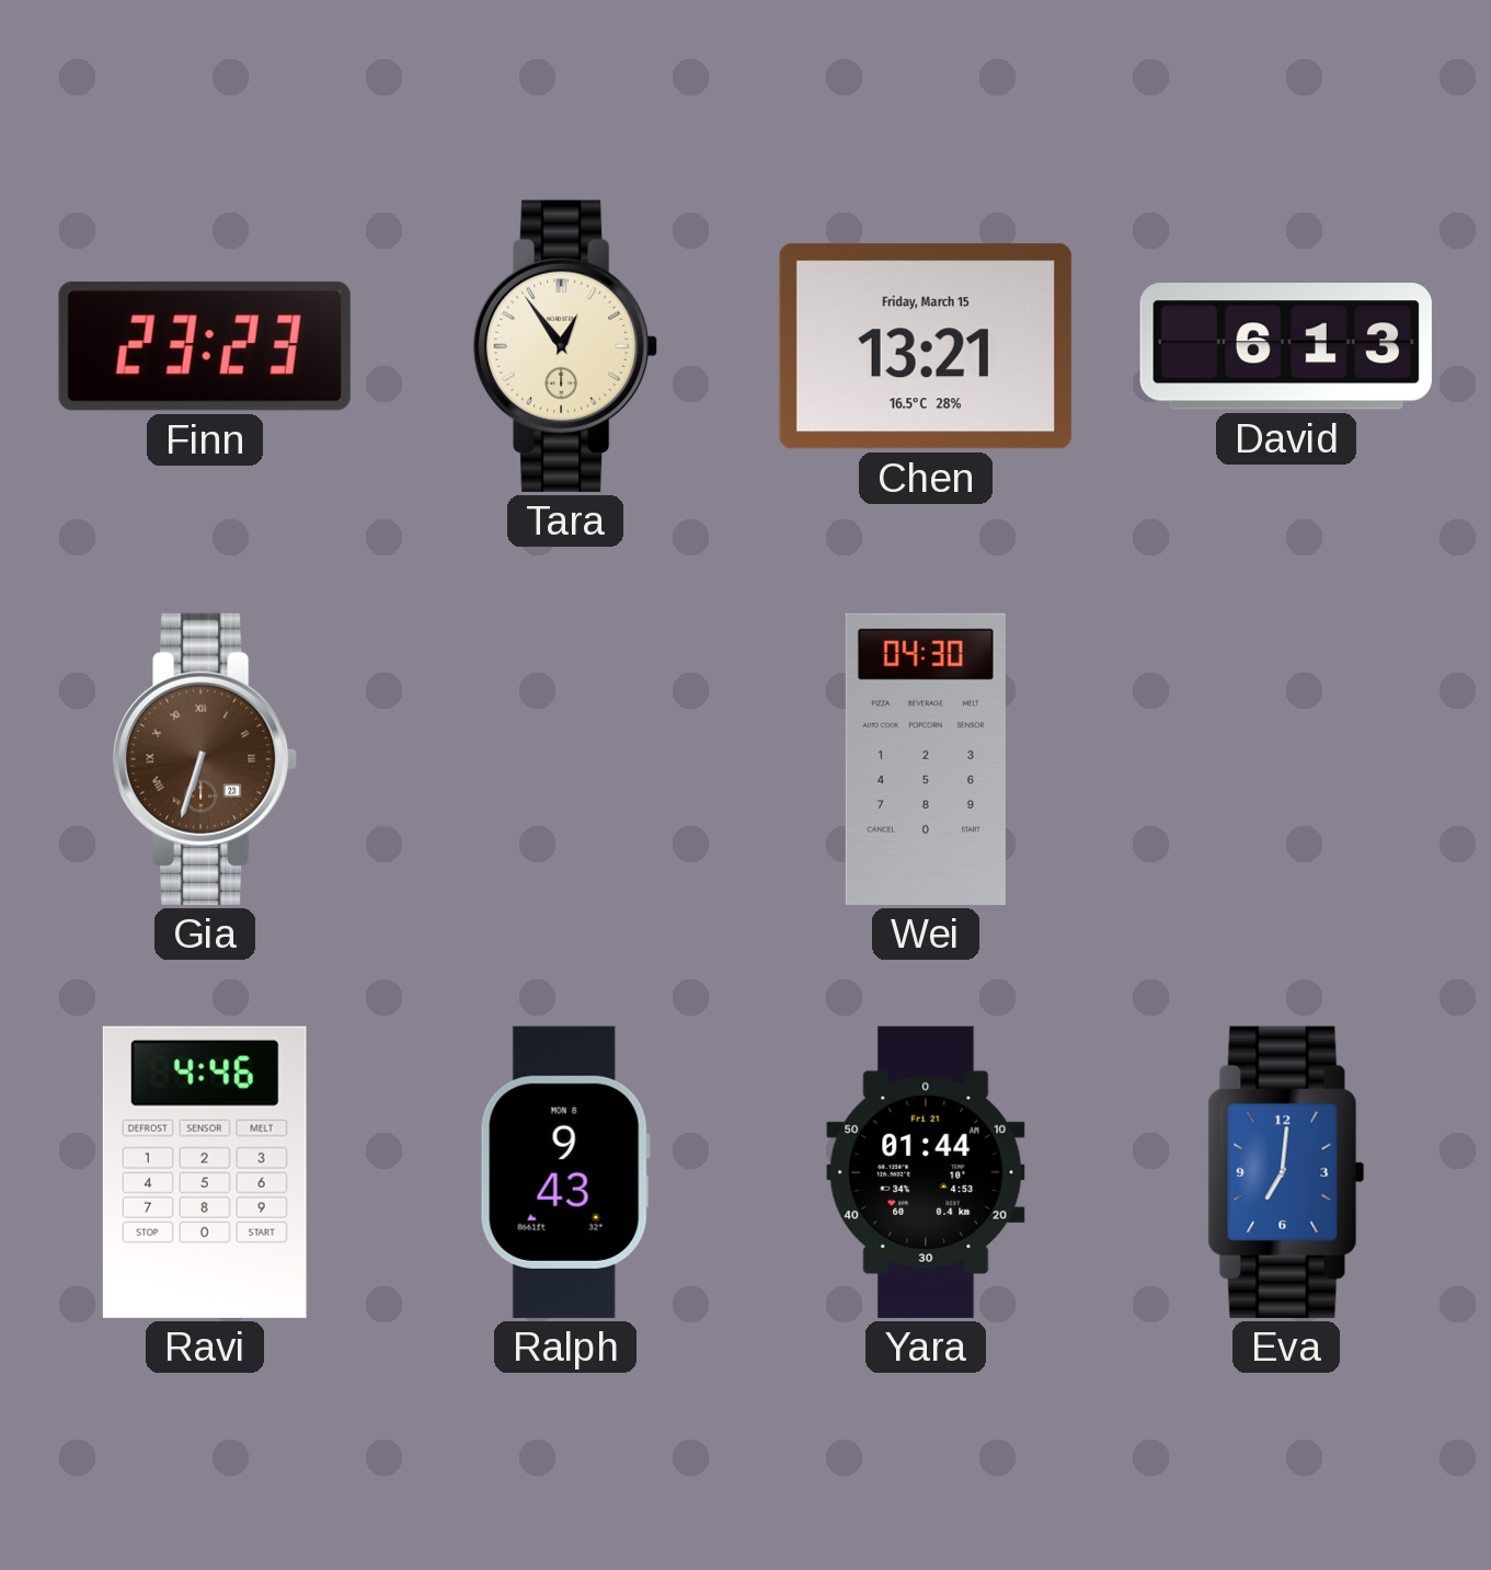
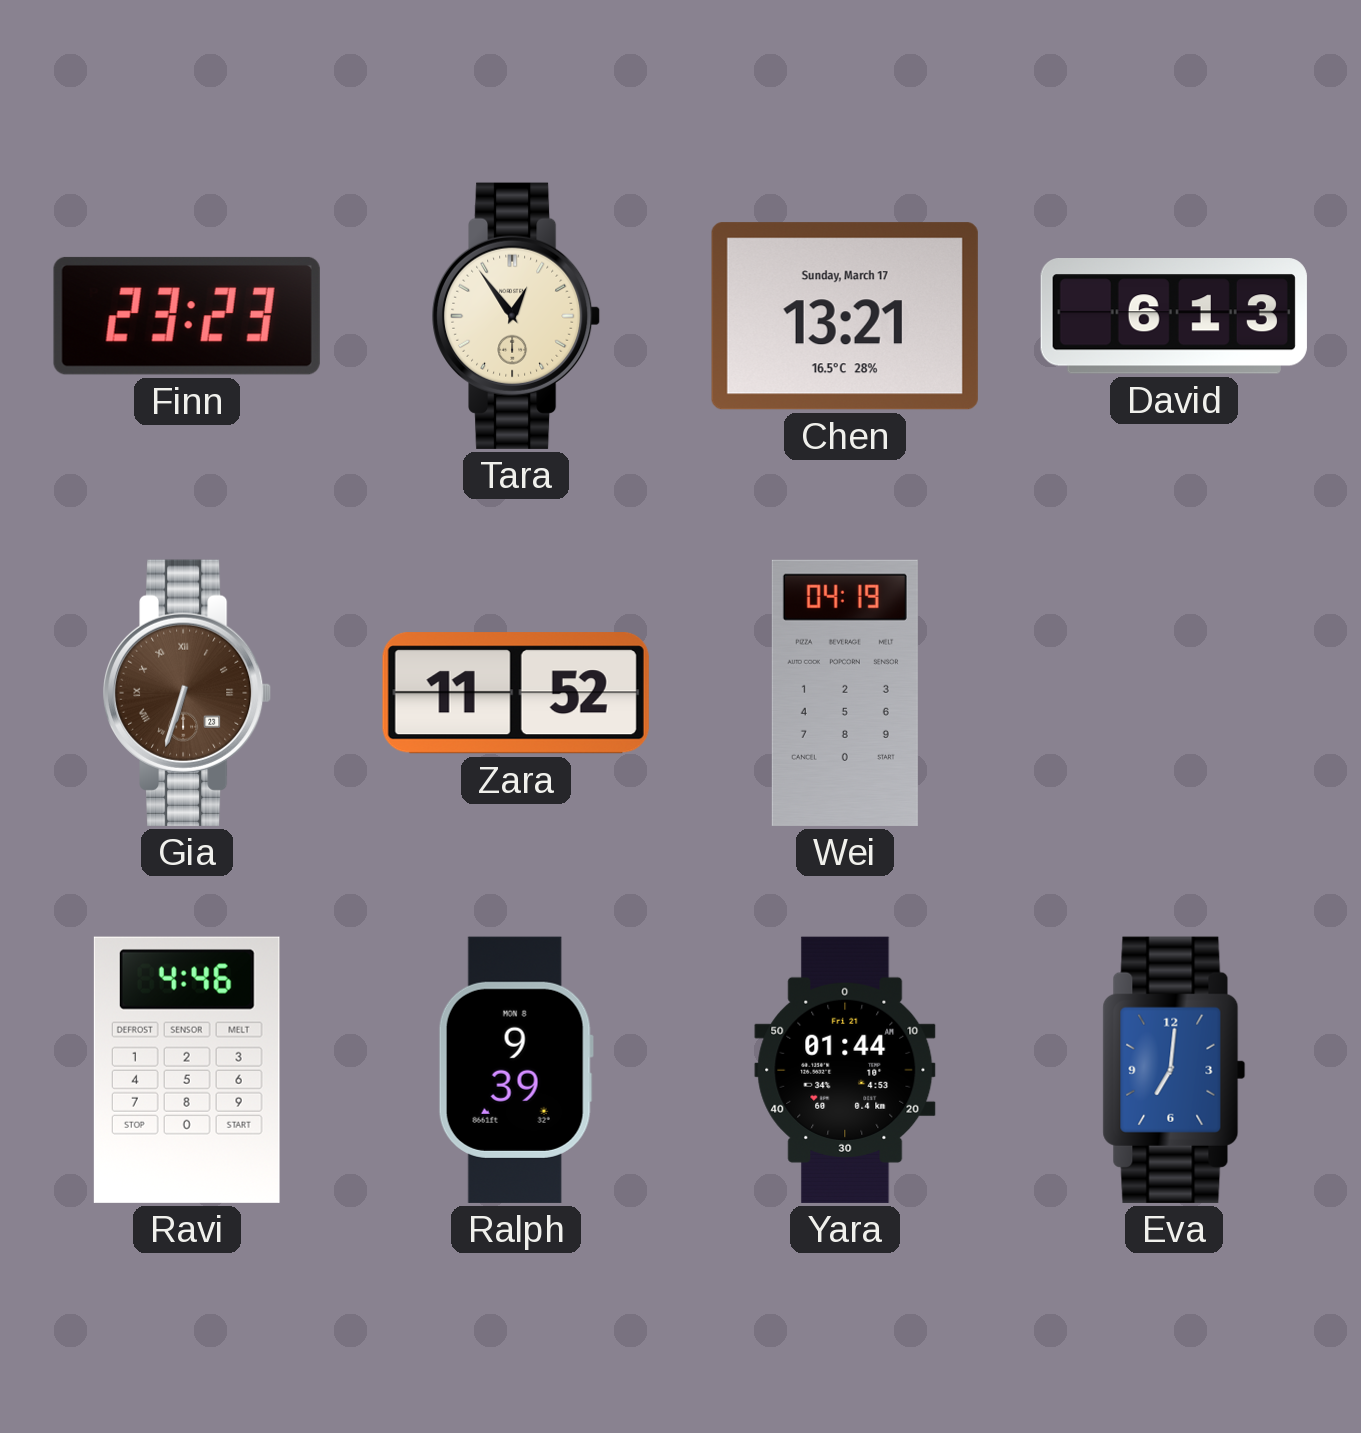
Chen date: Friday, March 15 -> Sunday, March 17 (845, 316)
Zara: none -> 11:52 (516, 693)
Wei: 04:30 -> 04:19 (845, 693)
Ralph: 9:43 -> 9:39 (516, 1070)
